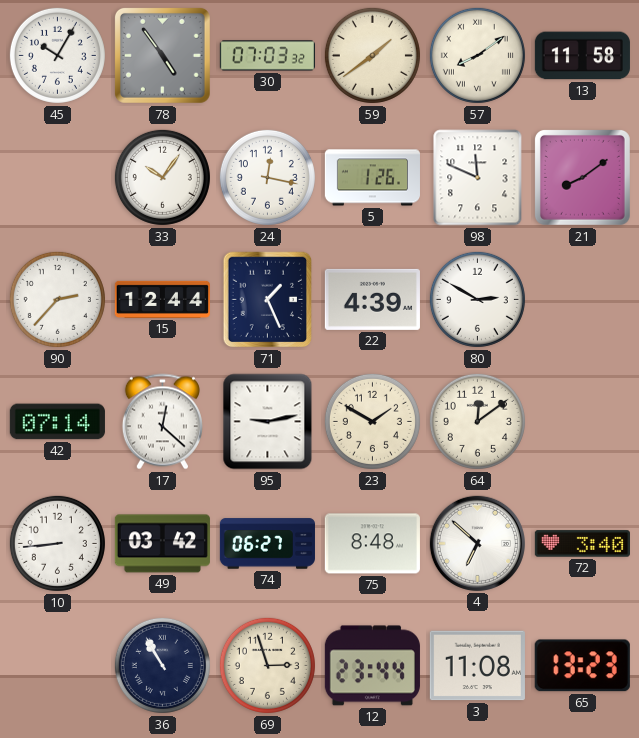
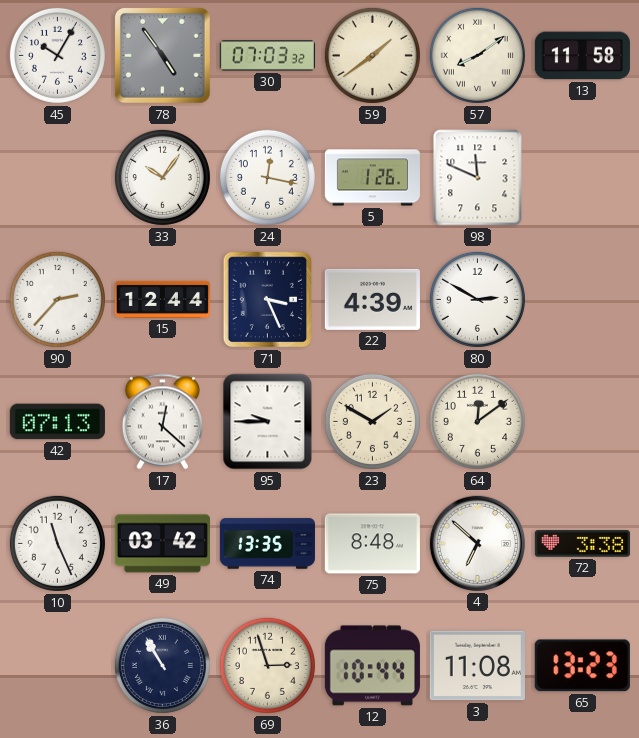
21: 8:09 -> none (582, 177)
71: 1:26 -> 3:26 (268, 300)
42: 07:14 -> 07:13 (57, 422)
95: 9:13 -> 9:45 (268, 422)
10: 8:44 -> 11:26 (57, 543)
74: 06:27 -> 13:35 (267, 544)
72: 3:40 -> 3:38 (582, 544)
12: 23:44 -> 10:44 (372, 666)
